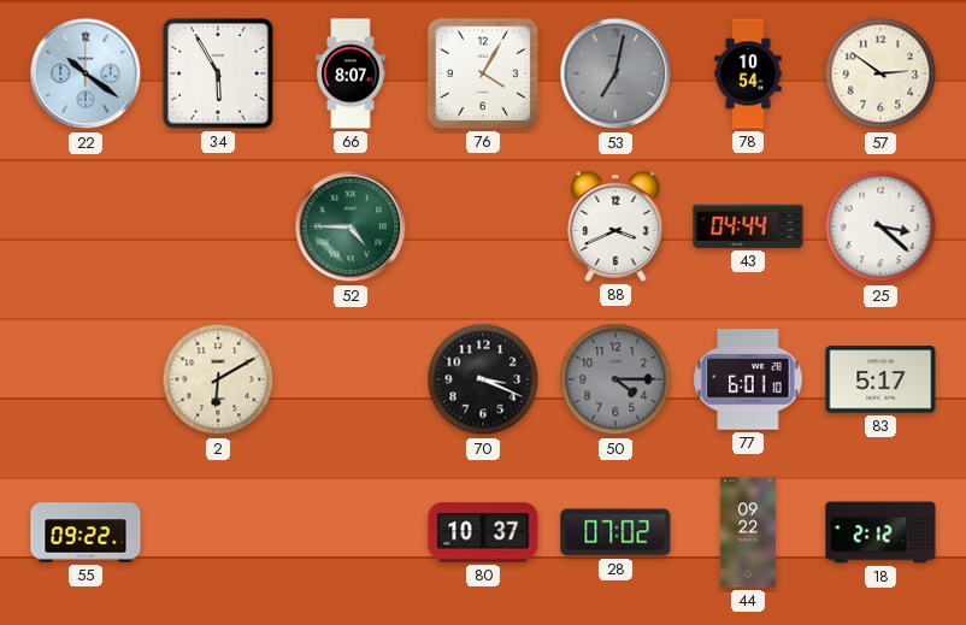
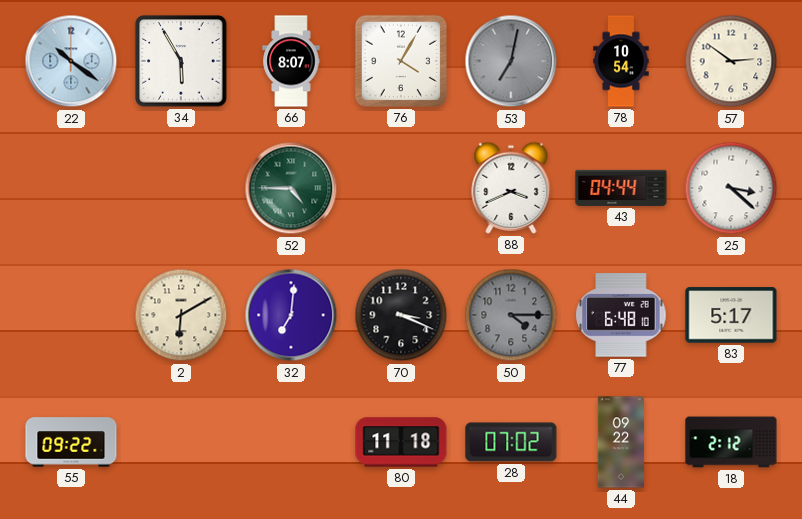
32: none -> 7:01 (291, 315)
77: 6:01 -> 6:48 (621, 315)
80: 10:37 -> 11:18 (401, 442)
